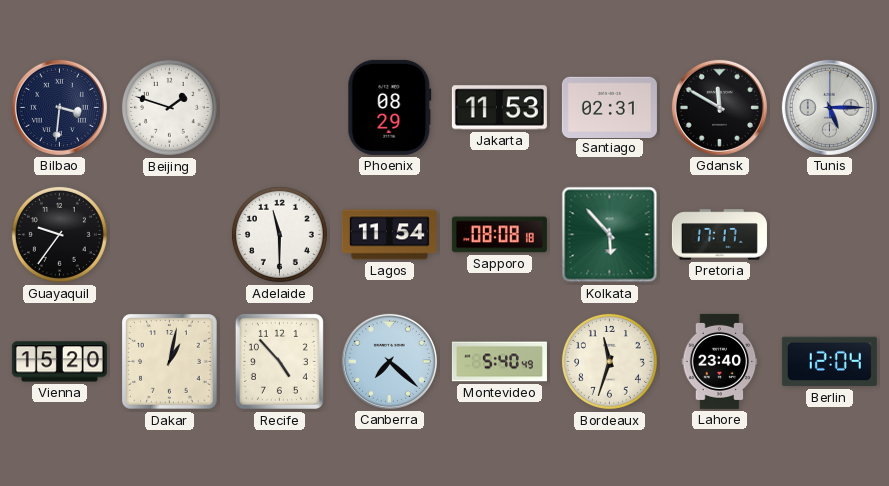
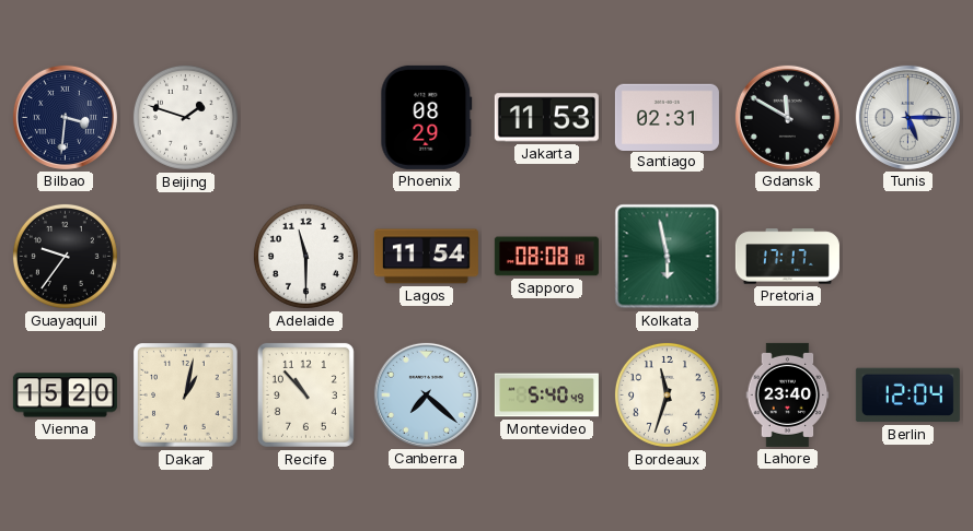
Kolkata: 5:53 -> 5:58 (668, 257)
Recife: 4:53 -> 10:53 (305, 394)
